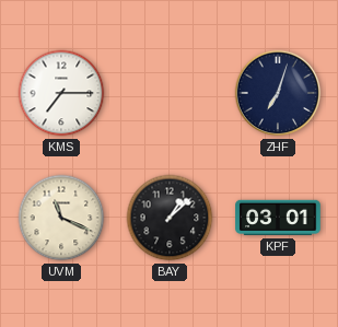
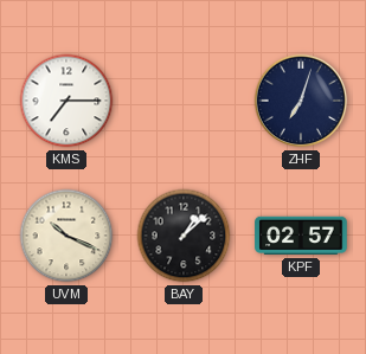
UVM: 11:19 -> 10:19 (66, 236)
KPF: 03:01 -> 02:57 (301, 236)
